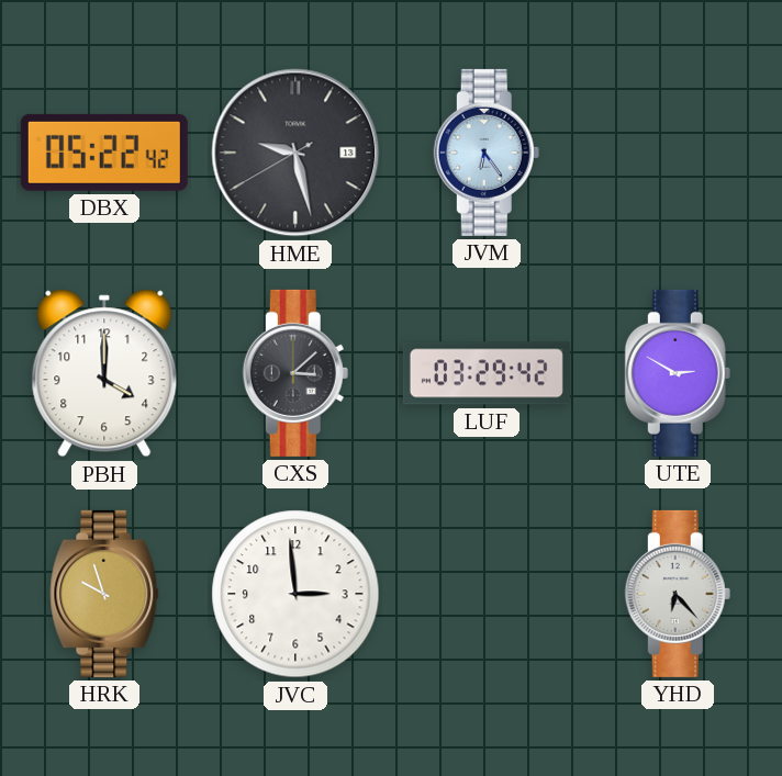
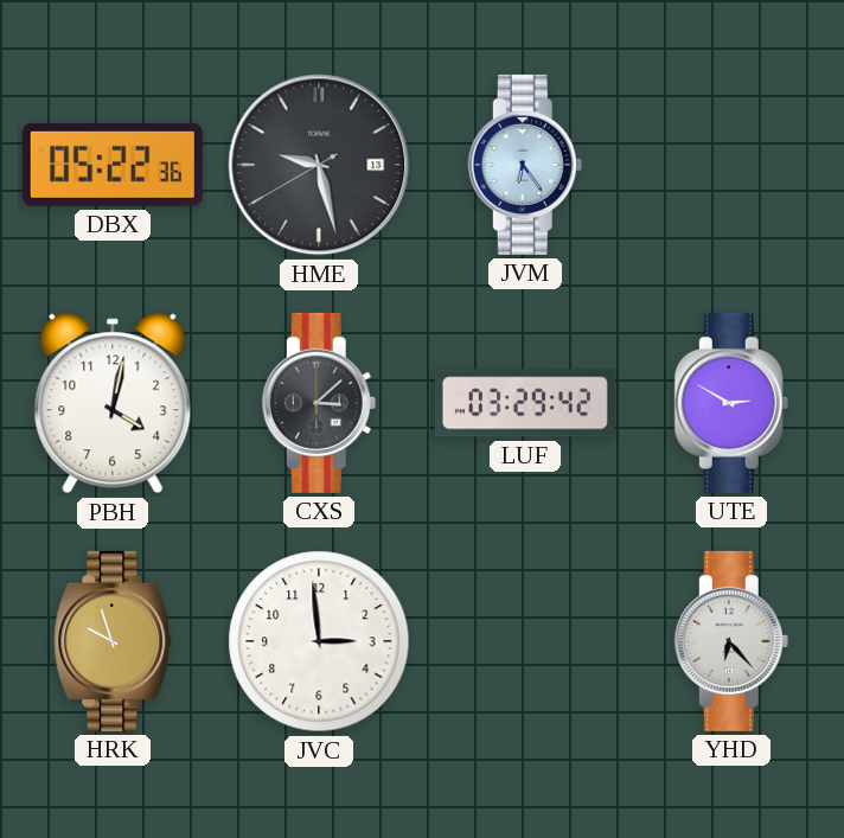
DBX: 05:22:42 -> 05:22:36 (113, 165)
PBH: 4:00 -> 4:02 (113, 403)
